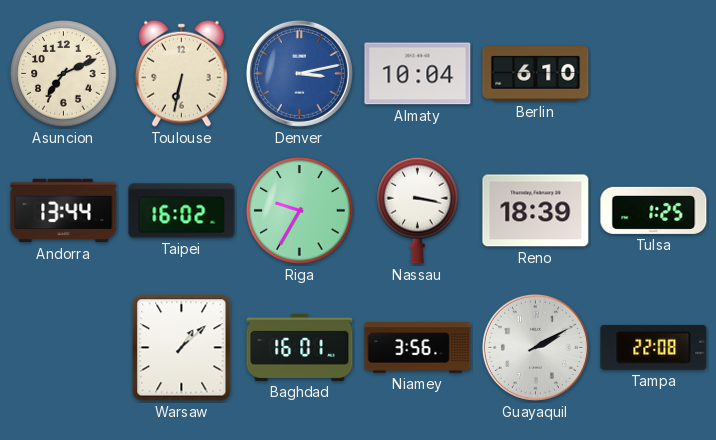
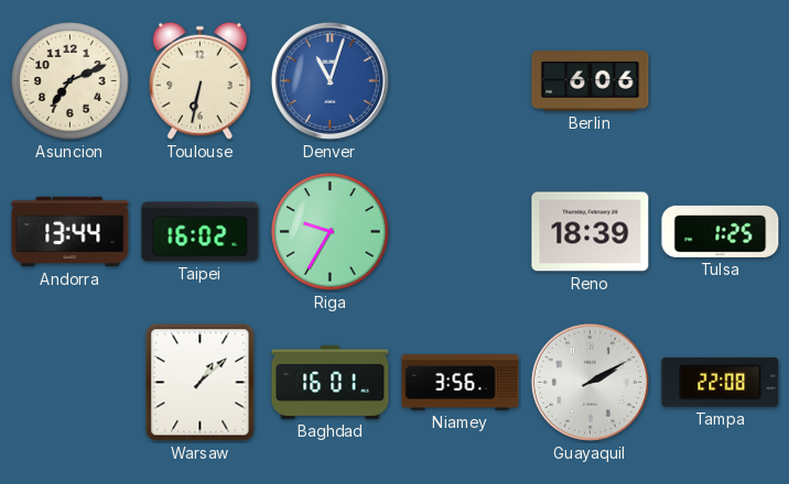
Denver: 3:13 -> 11:03 (329, 80)
Almaty: 10:04 -> none (418, 74)
Berlin: 6:10 -> 6:06 (591, 81)
Nassau: 3:17 -> none (418, 210)
